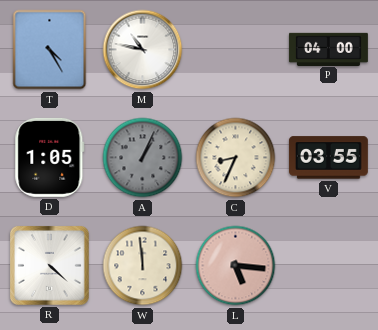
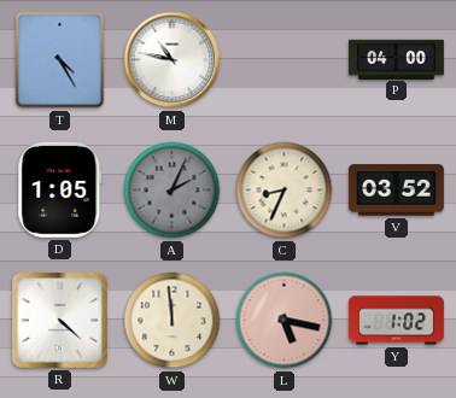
A: 1:04 -> 2:04 (173, 191)
V: 03:55 -> 03:52 (396, 191)
L: 5:16 -> 5:17 (285, 321)
Y: none -> 1:02 (397, 321)
